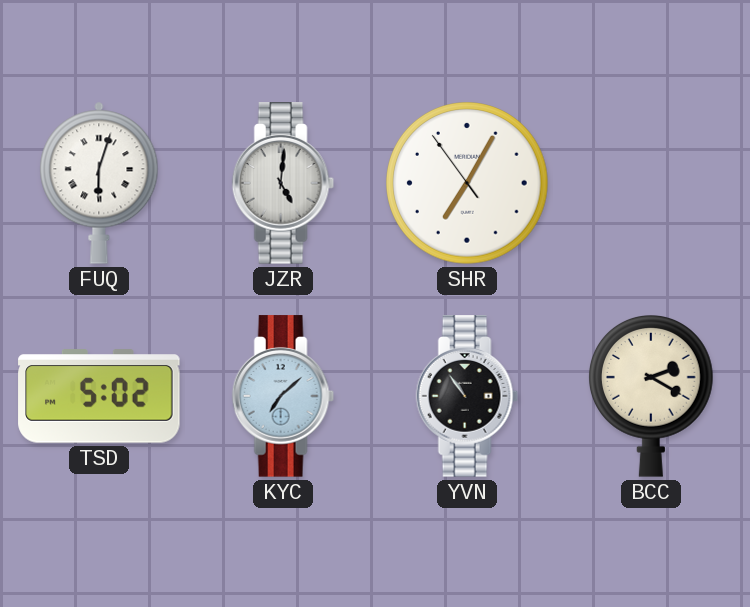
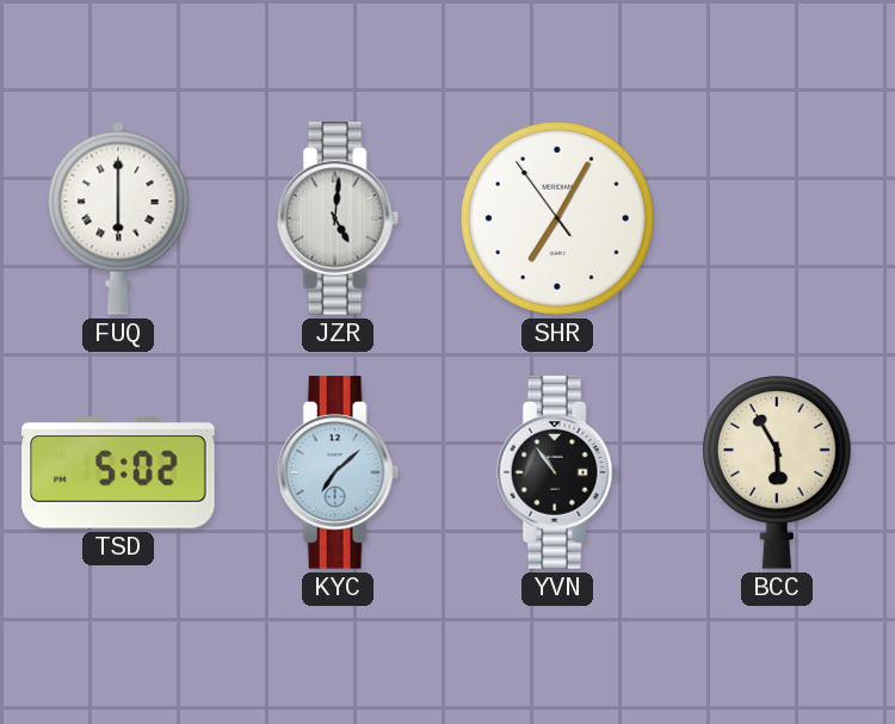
FUQ: 6:03 -> 6:00 (118, 218)
BCC: 2:20 -> 5:55 (777, 474)
